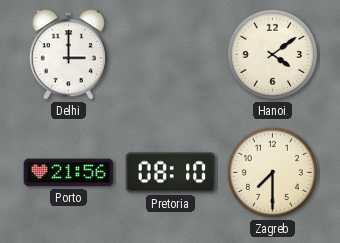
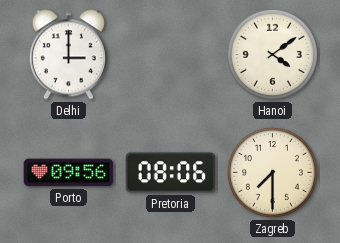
Porto: 21:56 -> 09:56 (69, 173)
Pretoria: 08:10 -> 08:06 (171, 173)
